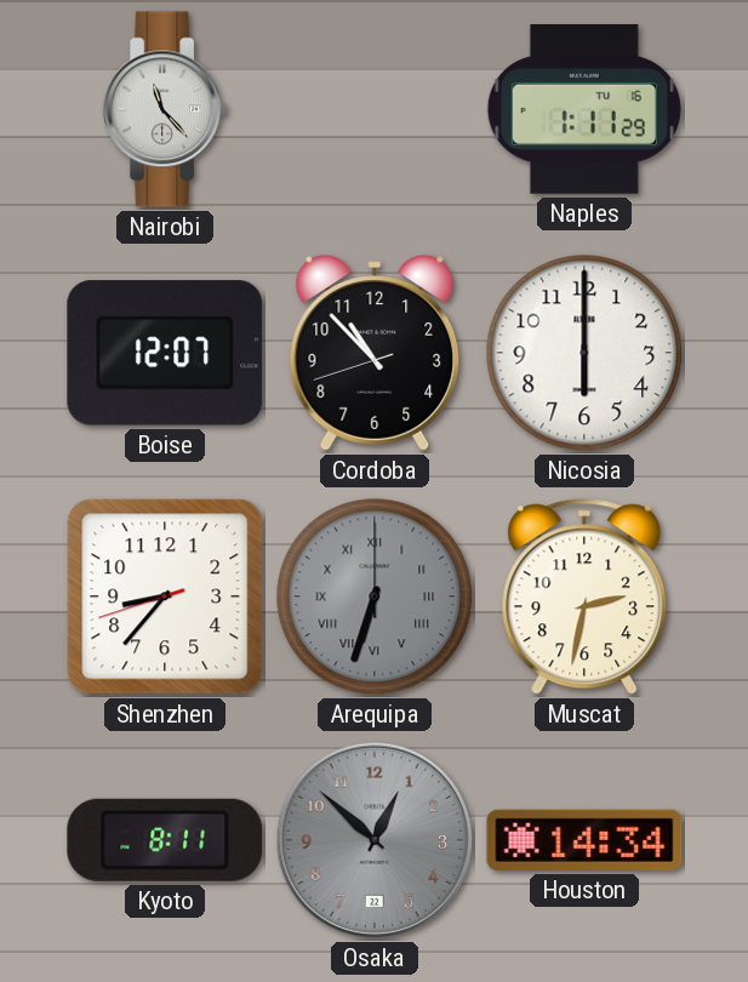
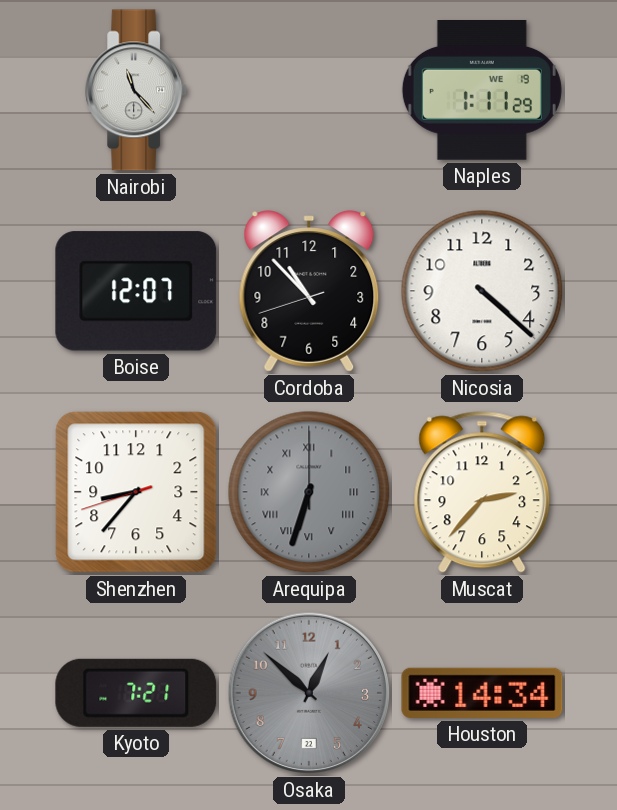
Naples date: TU 16 -> WE 19 (482, 91)
Nicosia: 6:00 -> 4:22 (482, 291)
Muscat: 2:32 -> 2:37 (482, 492)
Kyoto: 8:11 -> 7:21 (136, 693)
